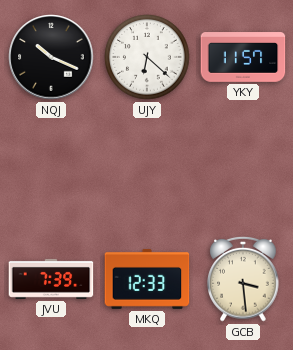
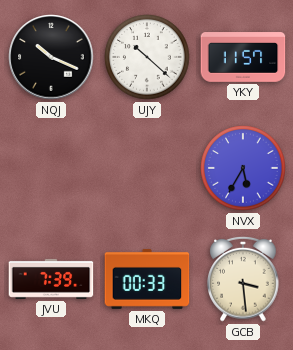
UJY: 6:22 -> 10:22 (147, 57)
NVX: none -> 5:35 (243, 168)
MKQ: 12:33 -> 00:33 (147, 279)
